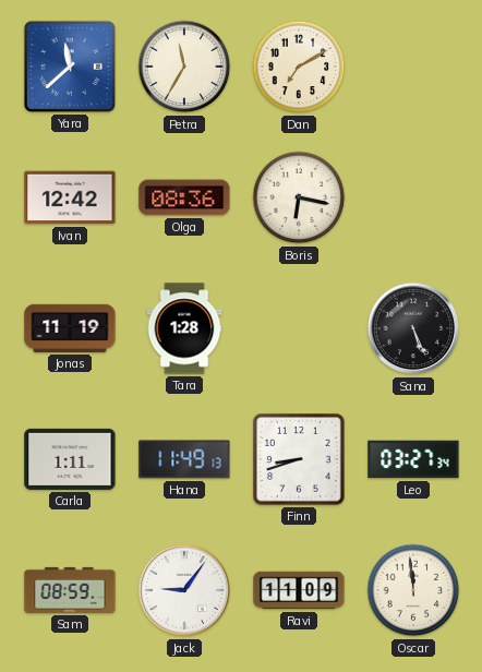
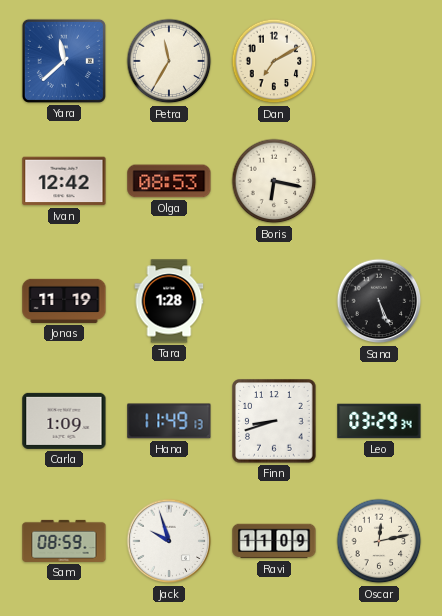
Olga: 08:36 -> 08:53 (169, 181)
Carla: 1:11 -> 1:09 (64, 421)
Leo: 03:27 -> 03:29 (379, 421)
Jack: 9:06 -> 9:57 (169, 541)
Oscar: 11:59 -> 12:13 (379, 541)
